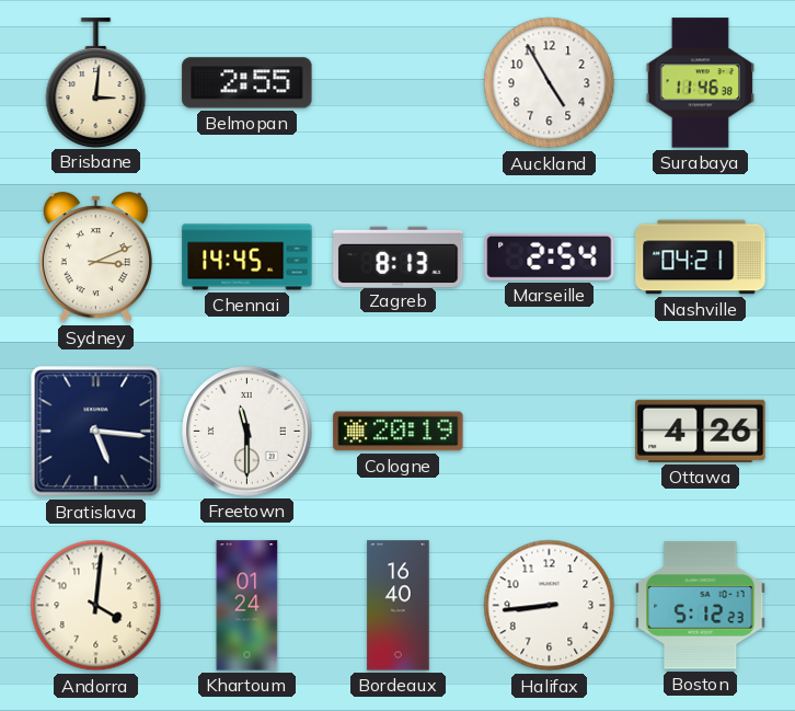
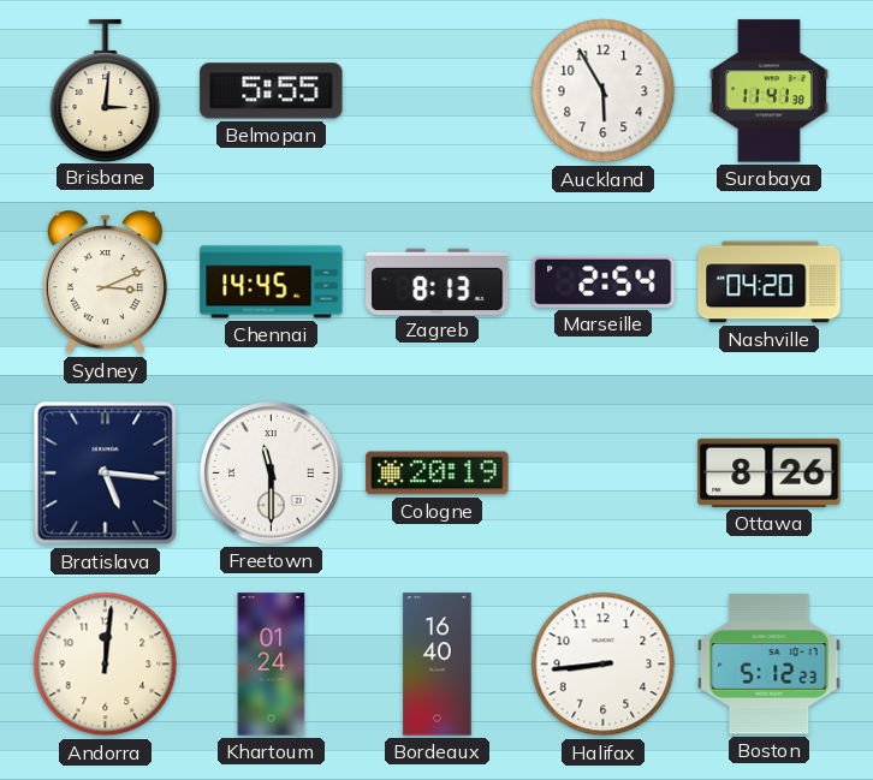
Belmopan: 2:55 -> 5:55 (272, 91)
Auckland: 4:55 -> 5:55 (604, 91)
Surabaya: 11:46 -> 11:41 (768, 91)
Nashville: 04:21 -> 04:20 (770, 282)
Ottawa: 4:26 -> 8:26 (770, 472)
Andorra: 4:01 -> 12:01 (106, 665)
